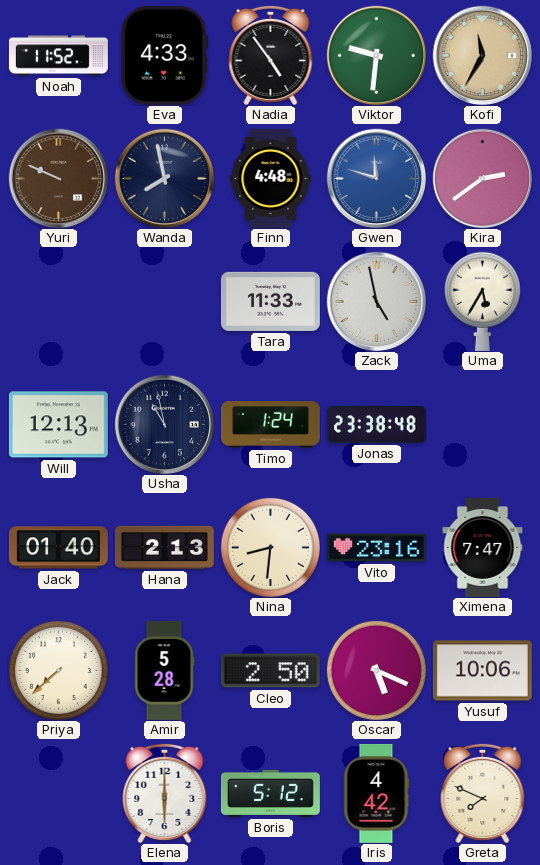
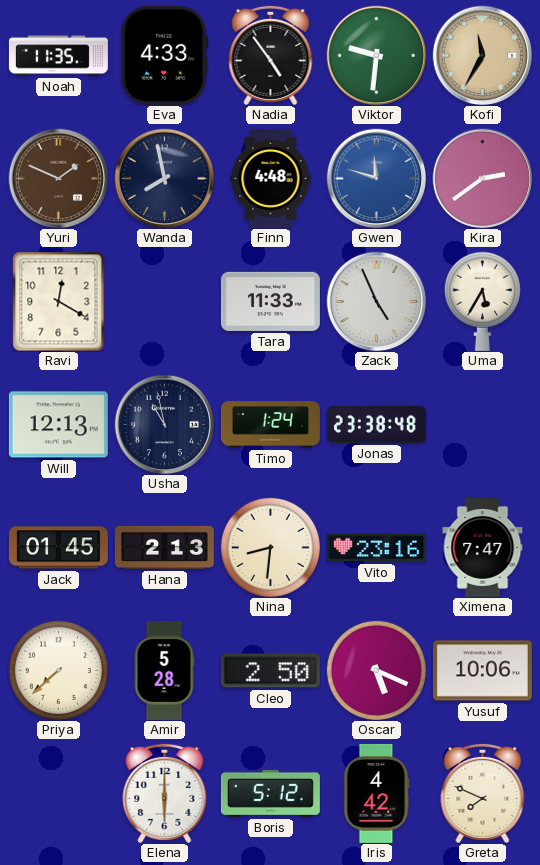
Noah: 11:52 -> 11:35 (58, 56)
Yuri: 9:49 -> 1:49 (58, 178)
Ravi: none -> 12:20 (59, 301)
Zack: 4:58 -> 4:56 (376, 301)
Jack: 01:40 -> 01:45 (58, 548)
